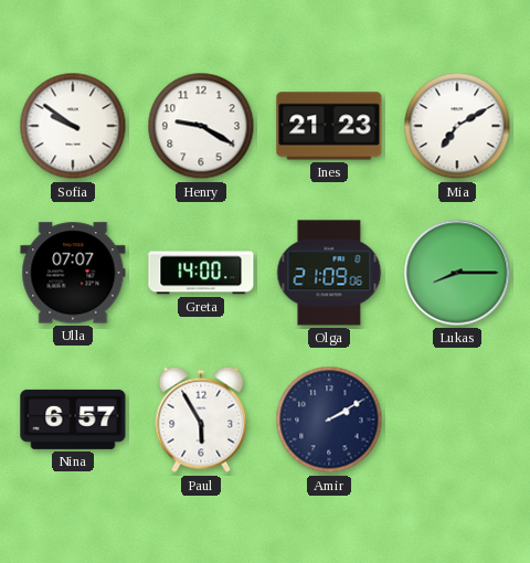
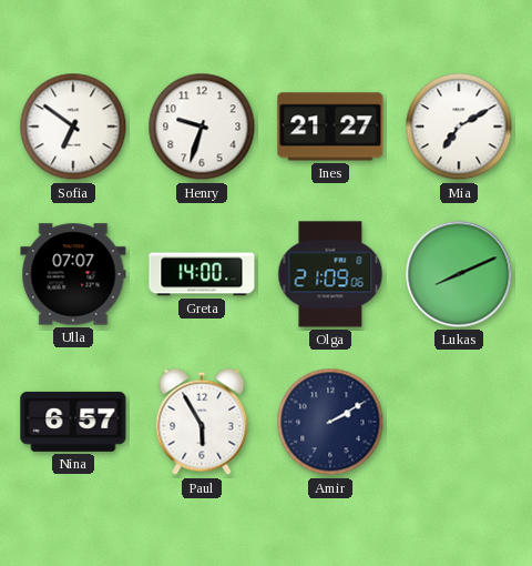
Sofia: 9:51 -> 6:51 (73, 127)
Henry: 9:20 -> 9:33 (202, 127)
Ines: 21:23 -> 21:27 (330, 127)
Lukas: 8:15 -> 8:11 (459, 274)
